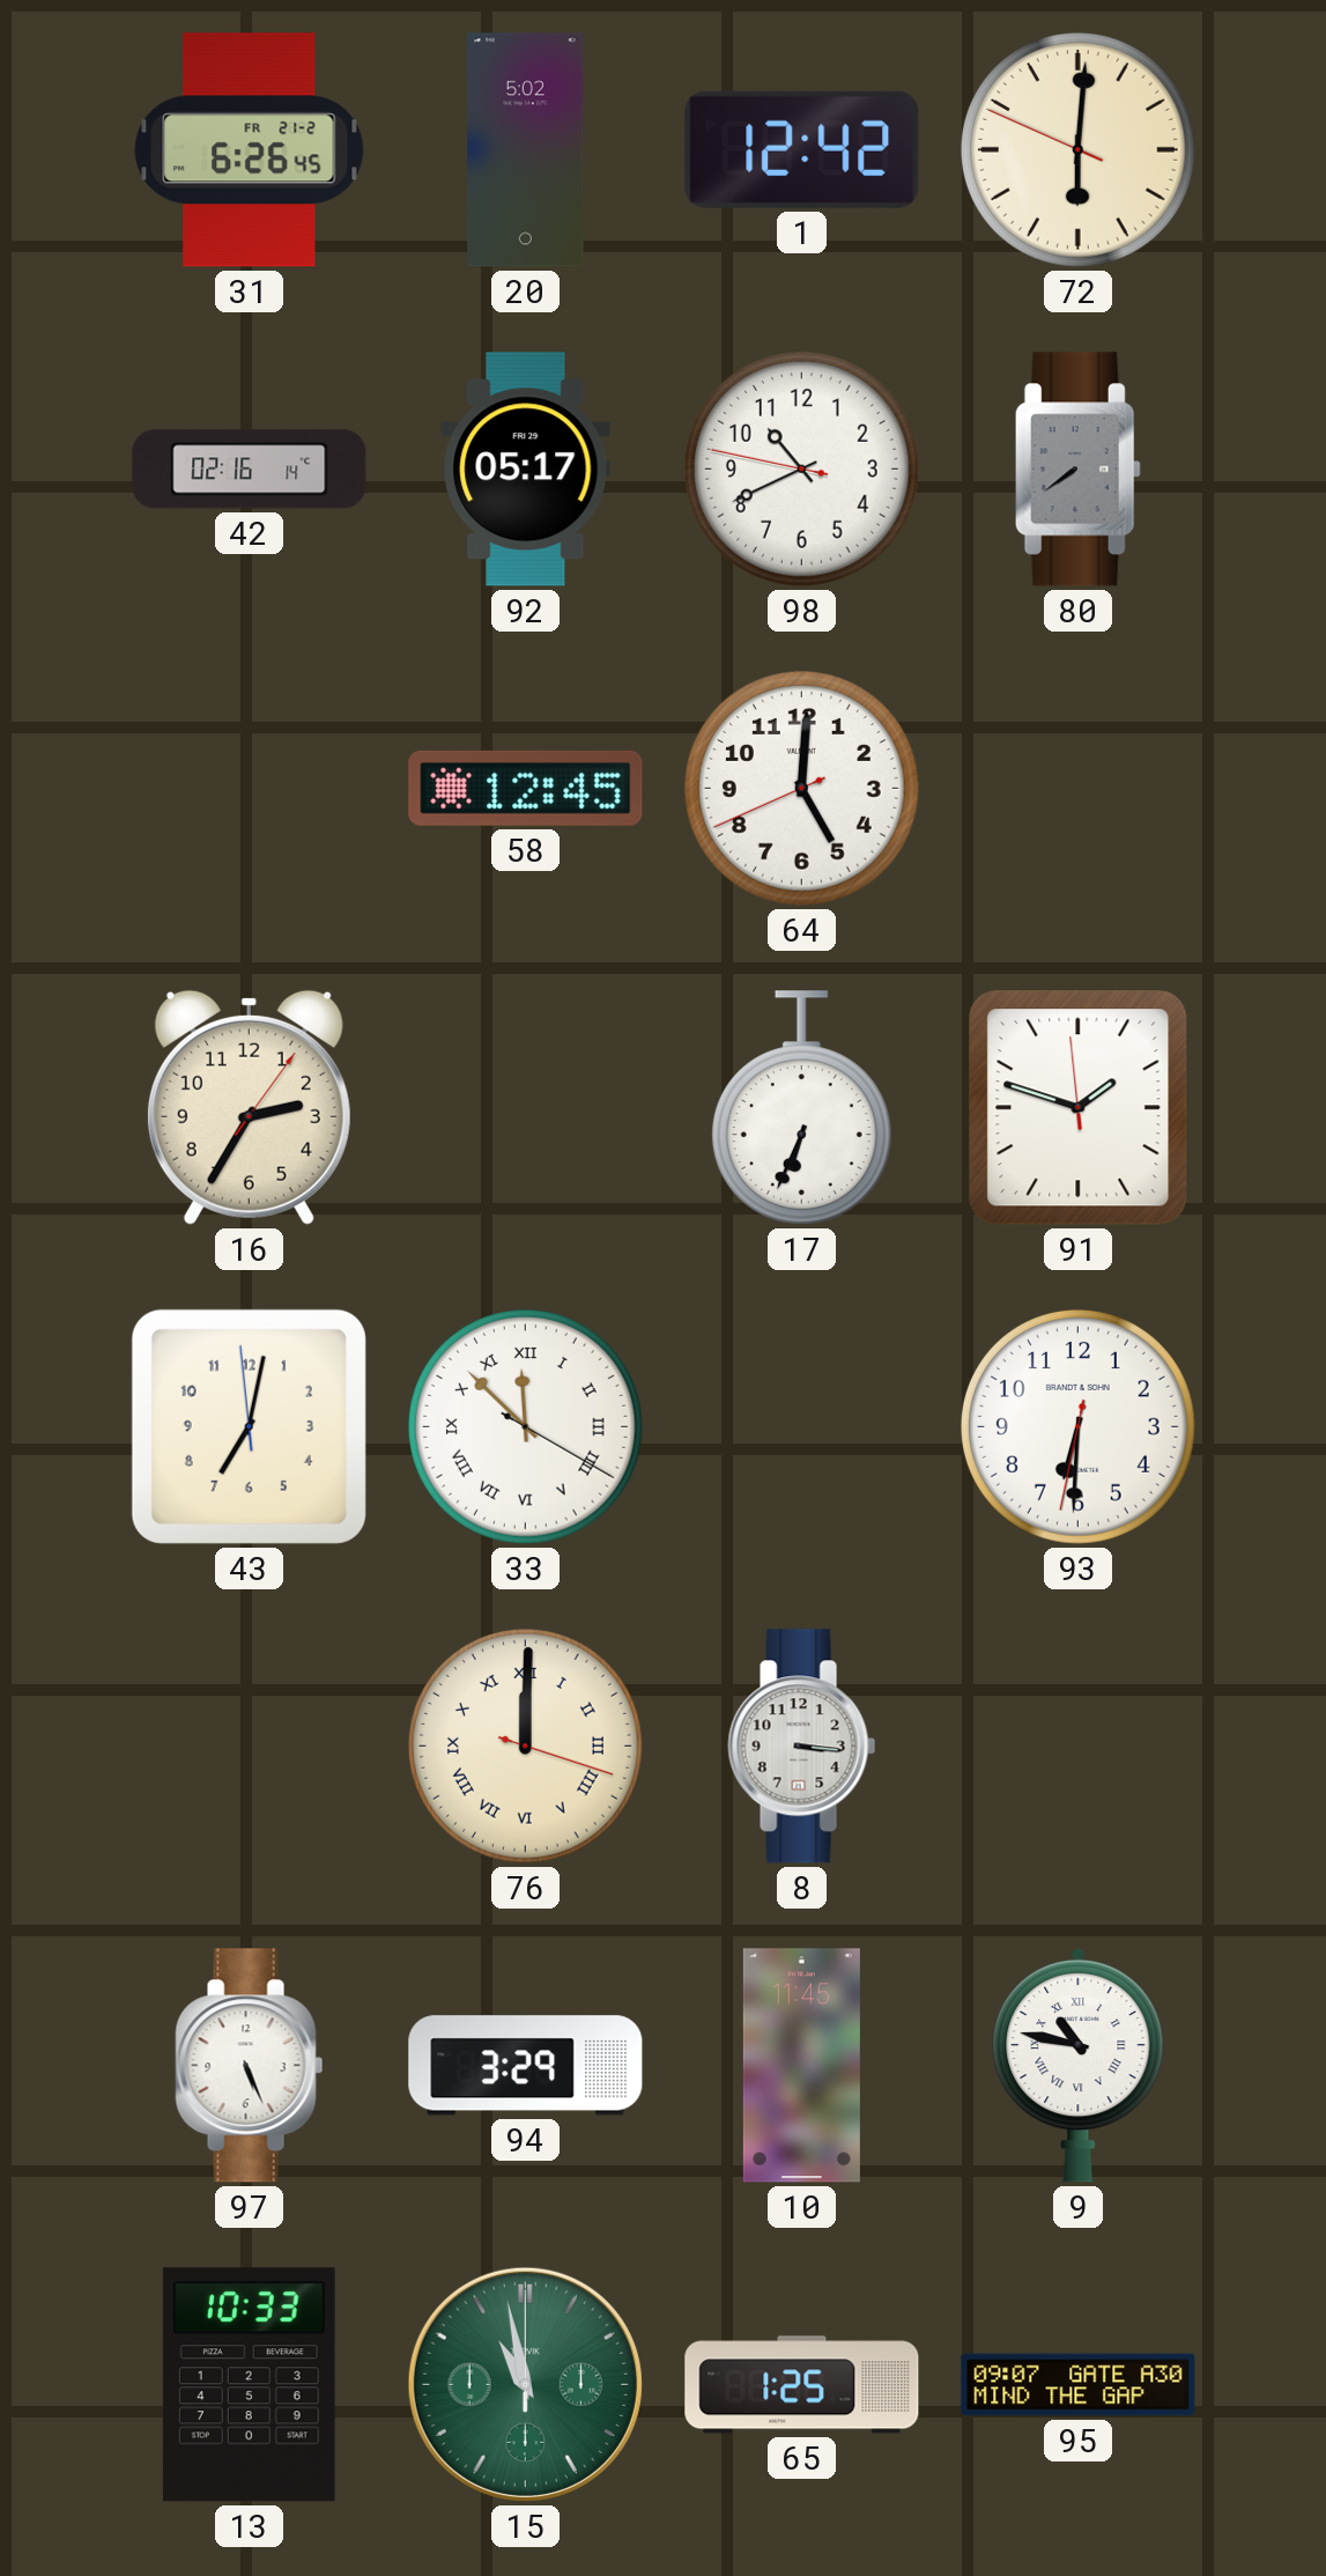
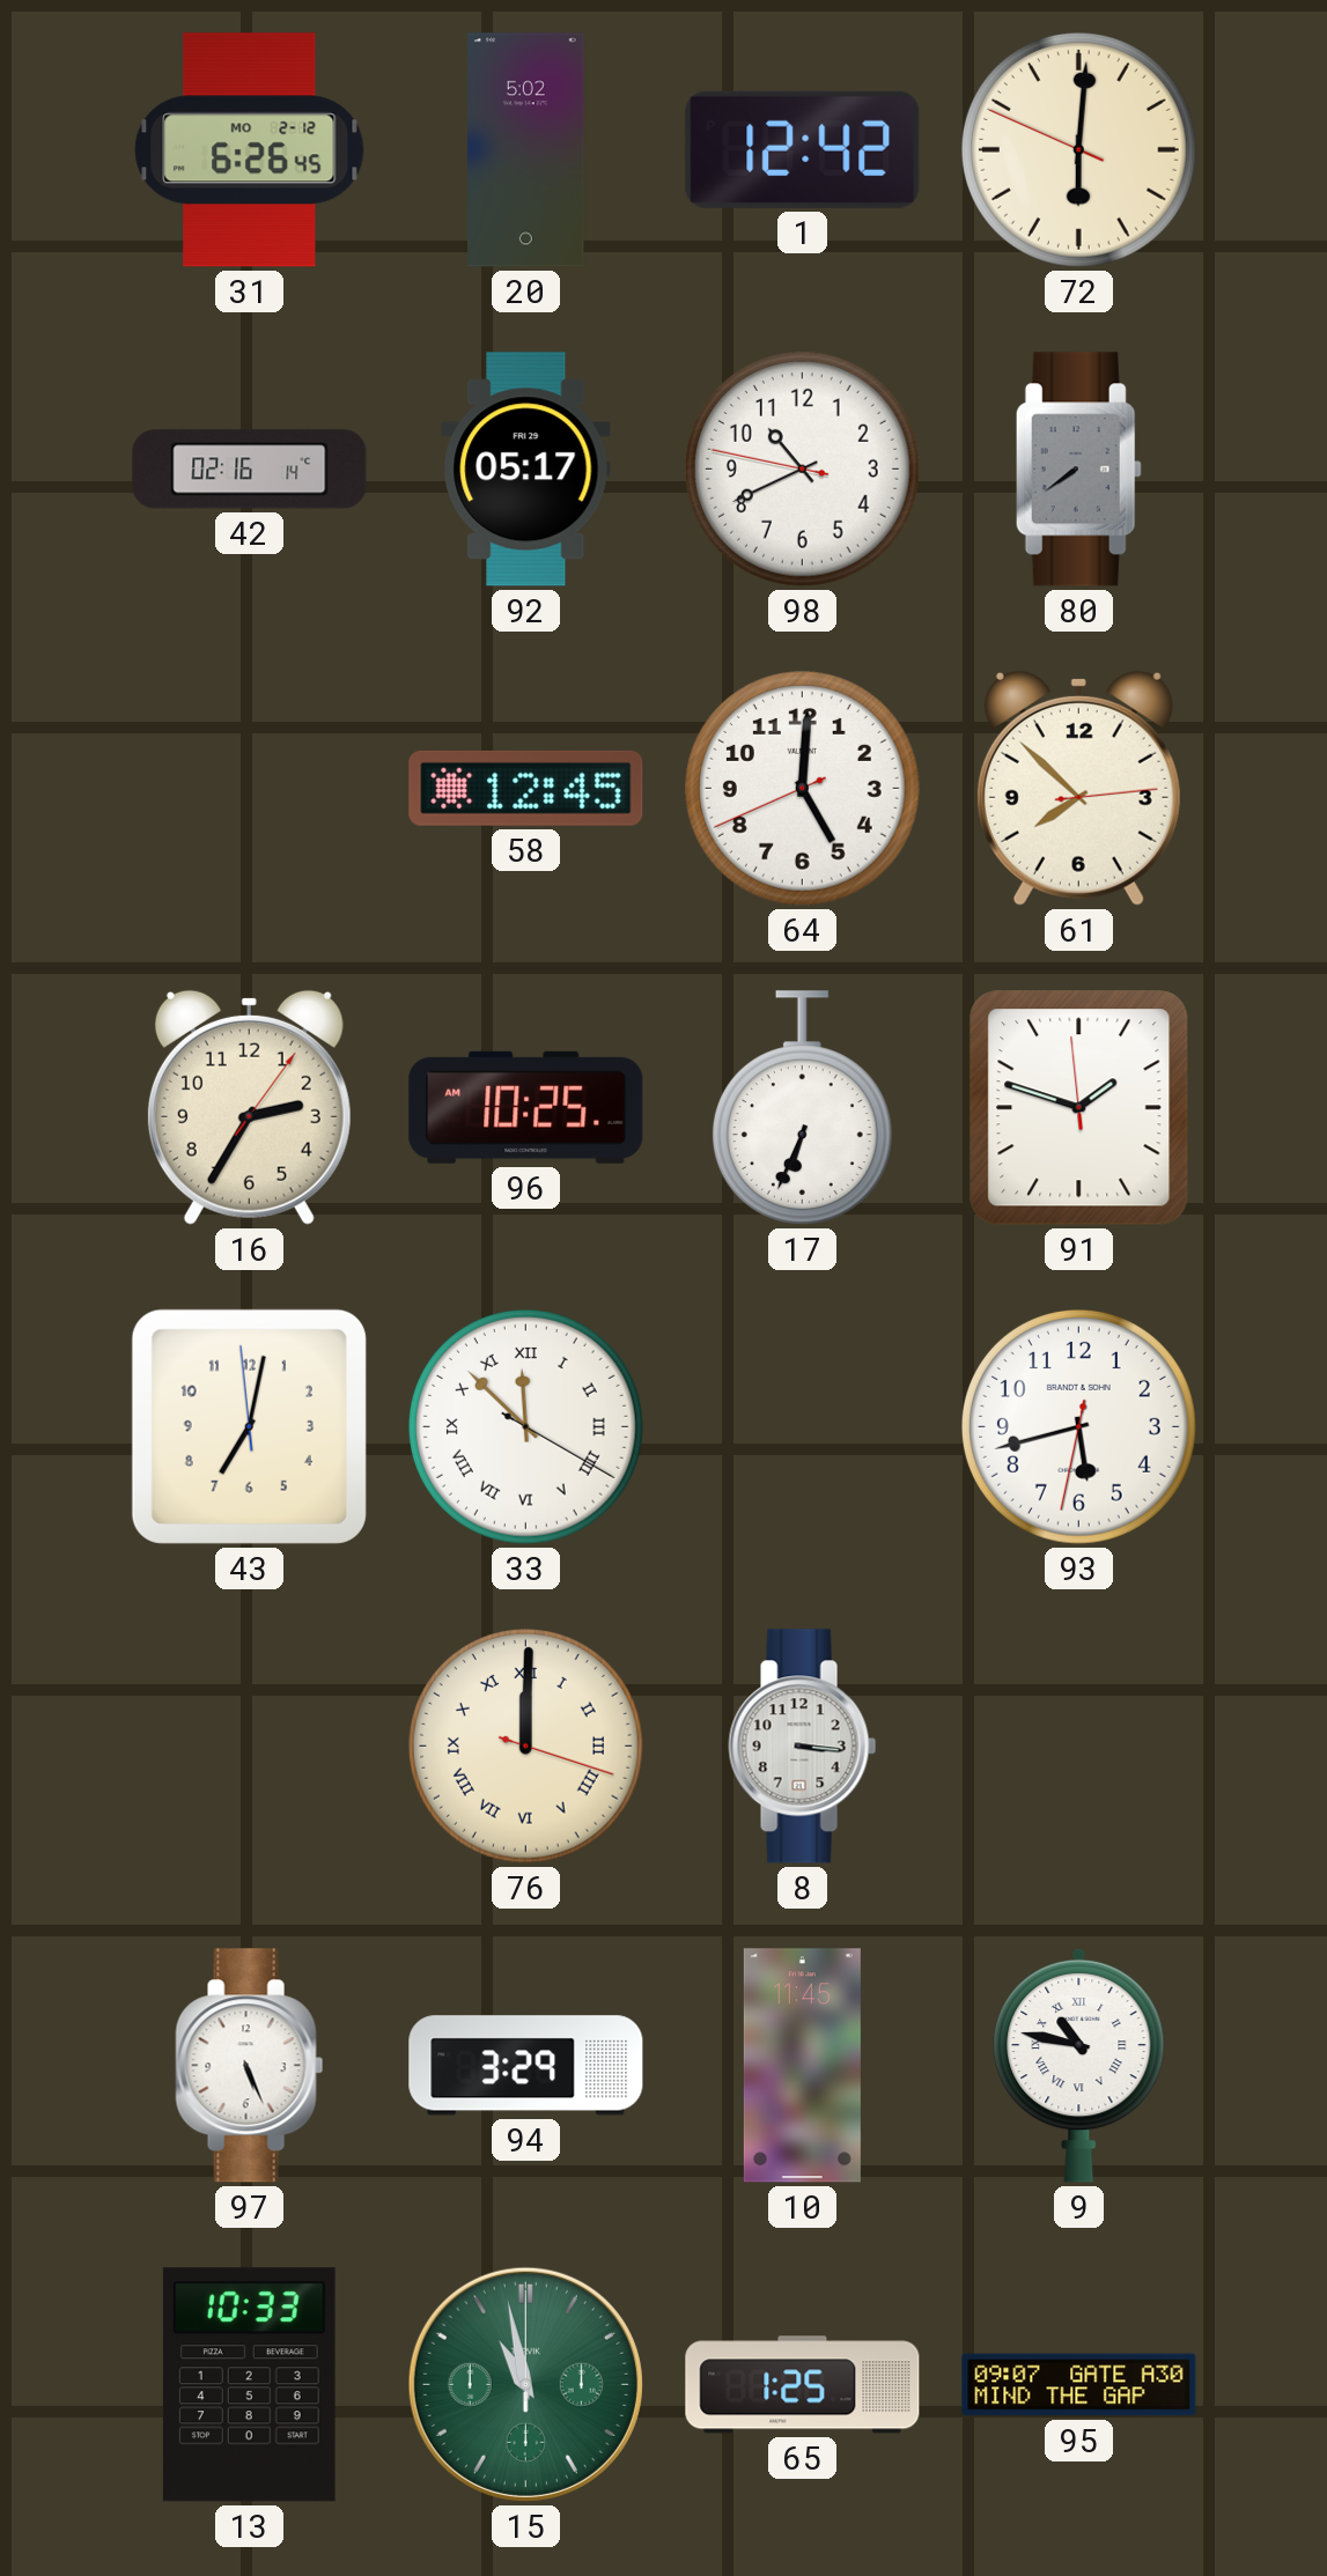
31 date: FR 21-2 -> MO 2-12 (250, 150)
61: none -> 7:52 (1078, 788)
96: none -> 10:25 (526, 1107)
93: 6:30 -> 5:42 (1078, 1426)
